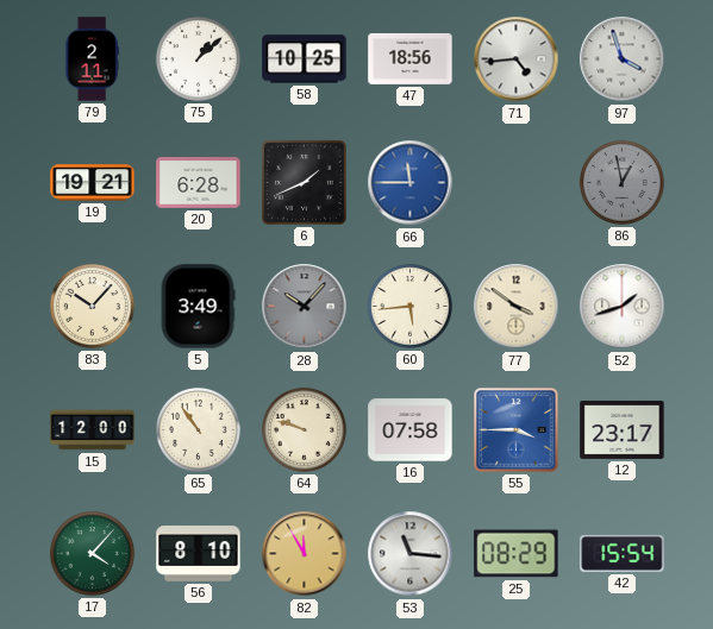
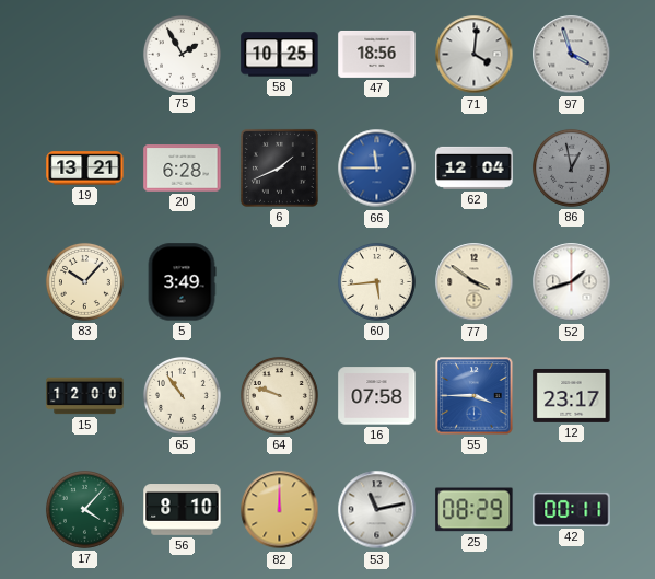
79: 2:11 -> none (92, 59)
75: 1:08 -> 1:55 (182, 54)
71: 4:44 -> 4:01 (475, 55)
19: 19:21 -> 13:21 (85, 169)
62: none -> 12:04 (475, 167)
28: 10:07 -> none (305, 307)
82: 11:55 -> 12:00 (280, 510)
53: 11:16 -> 11:13 (377, 510)
42: 15:54 -> 00:11 (572, 509)
